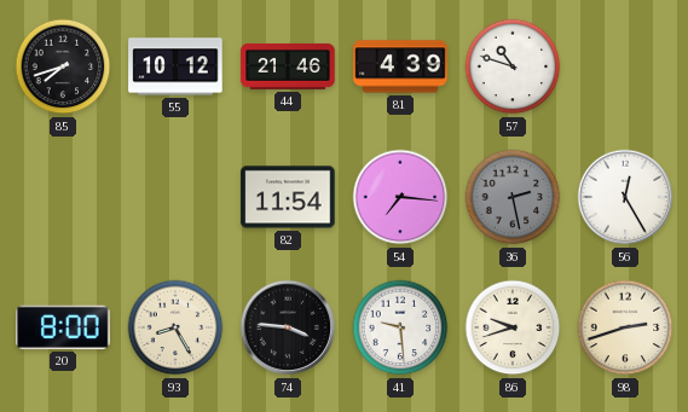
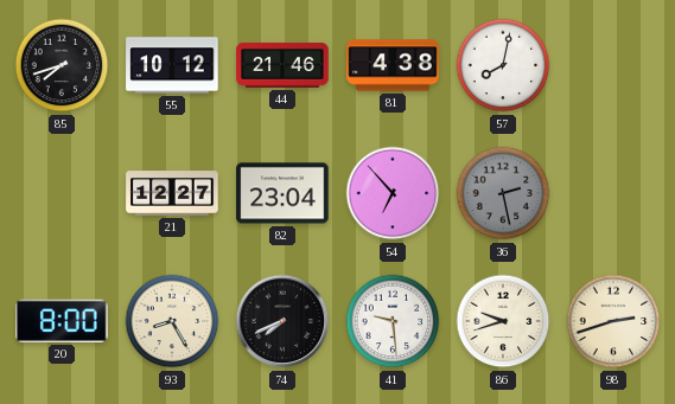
81: 4:39 -> 4:38 (393, 65)
57: 10:48 -> 8:02 (503, 65)
21: none -> 12:27 (172, 193)
82: 11:54 -> 23:04 (282, 193)
54: 7:16 -> 6:53 (393, 193)
56: 12:25 -> none (625, 197)
74: 3:46 -> 7:41 (282, 321)
